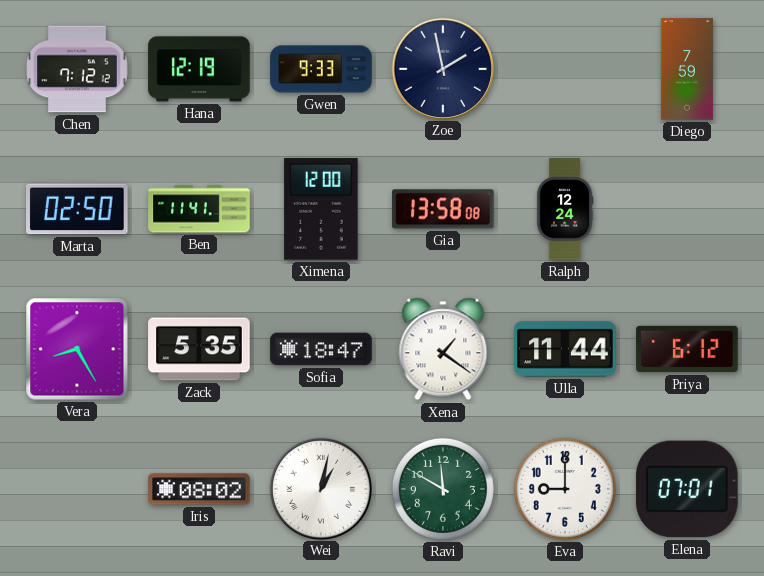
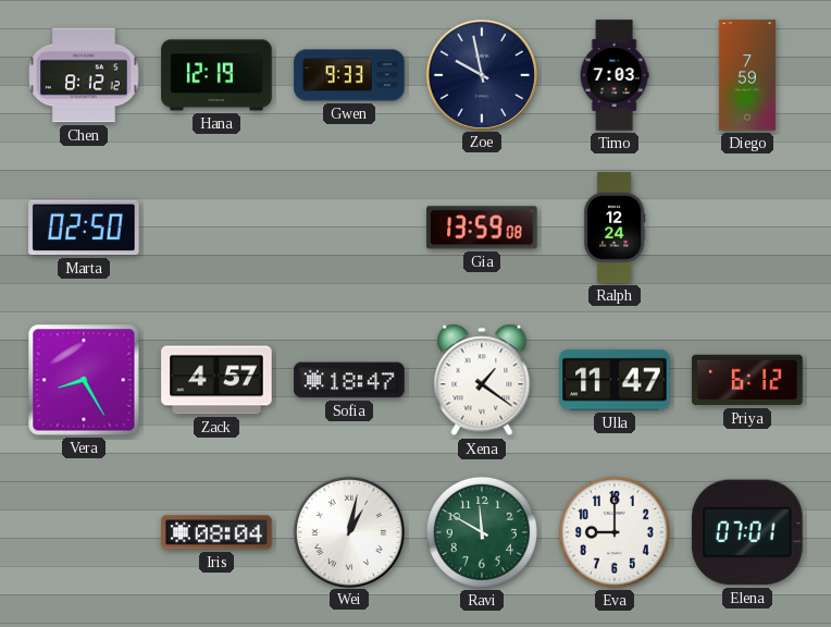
Chen: 7:12 -> 8:12 (84, 75)
Zoe: 1:58 -> 9:58 (481, 74)
Timo: none -> 7:03 (615, 75)
Ben: 11:41 -> none (199, 209)
Ximena: 12:00 -> none (321, 209)
Gia: 13:58 -> 13:59 (482, 228)
Zack: 5:35 -> 4:57 (216, 380)
Ulla: 11:44 -> 11:47 (615, 380)
Iris: 08:02 -> 08:04 (216, 532)
